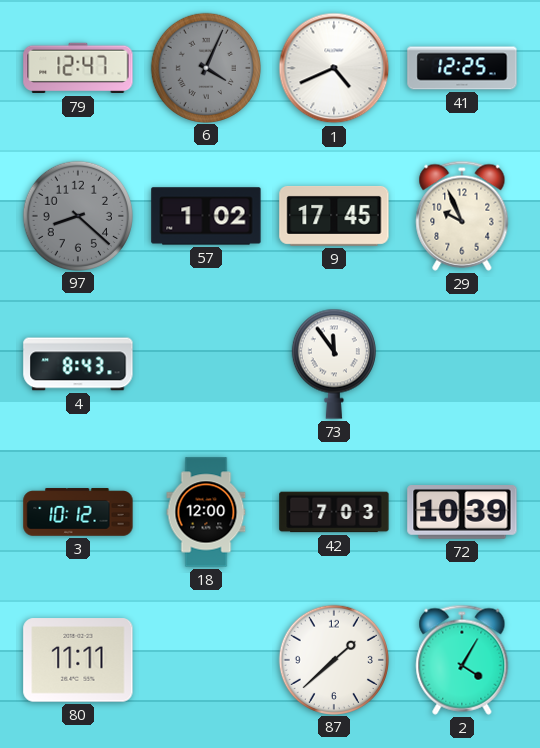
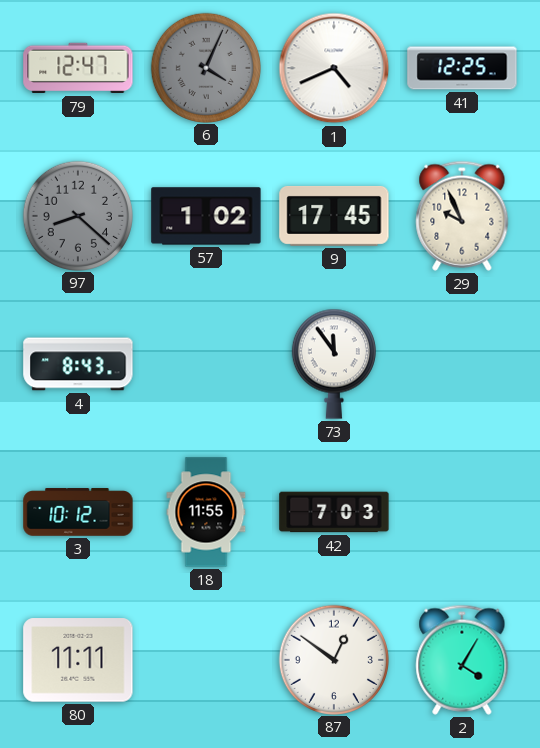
18: 12:00 -> 11:55 (206, 512)
72: 10:39 -> none (462, 513)
87: 1:38 -> 12:51 (333, 659)
